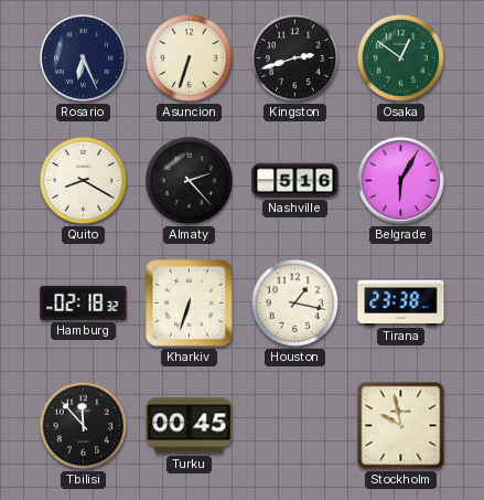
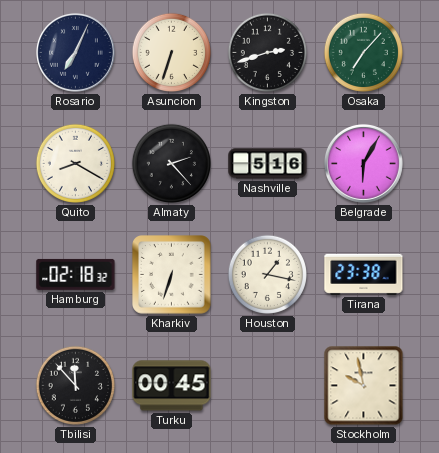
Rosario: 6:26 -> 7:04 (75, 52)
Osaka: 12:51 -> 7:07 (363, 52)
